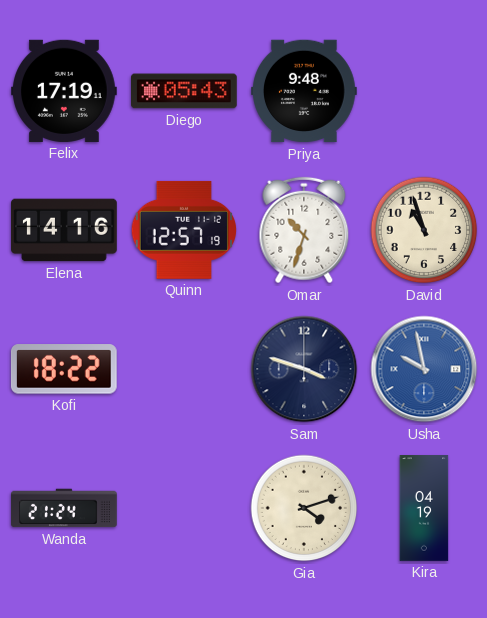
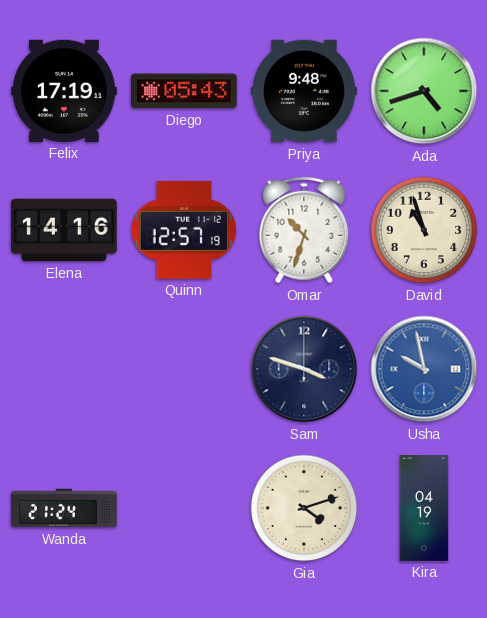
Ada: none -> 4:42 (424, 91)
Kofi: 18:22 -> none (64, 369)
